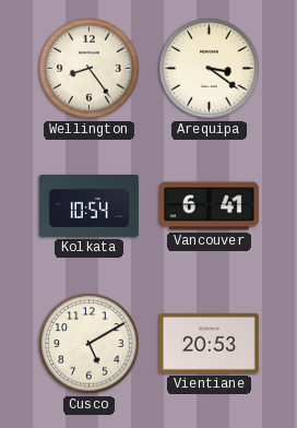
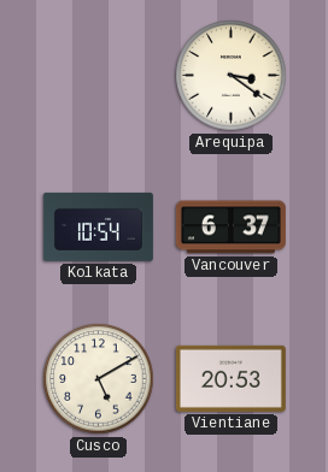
Wellington: 8:24 -> none (90, 69)
Vancouver: 6:41 -> 6:37 (230, 228)
